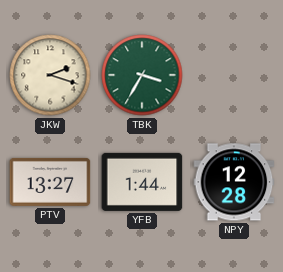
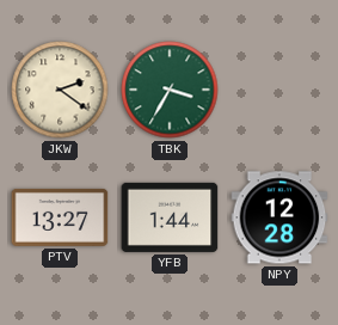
JKW: 2:18 -> 2:21 (60, 90)
